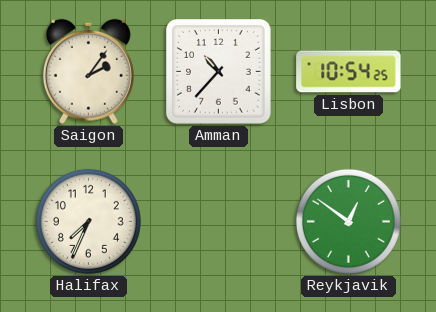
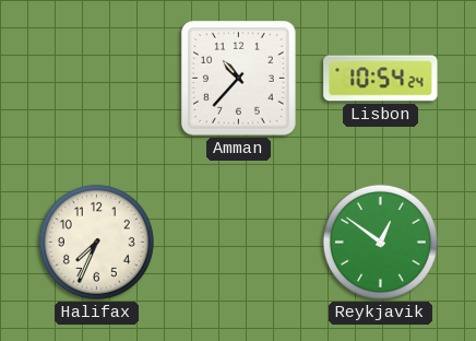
Saigon: 2:06 -> none (88, 71)
Lisbon: 10:54:25 -> 10:54:24 (381, 79)
